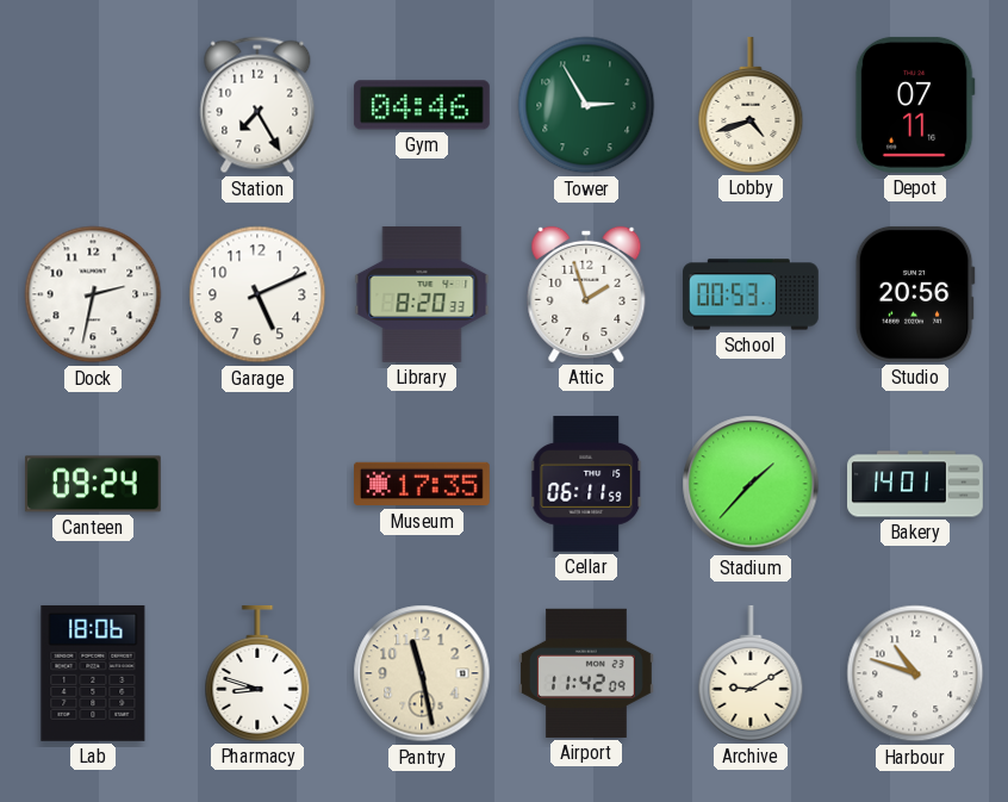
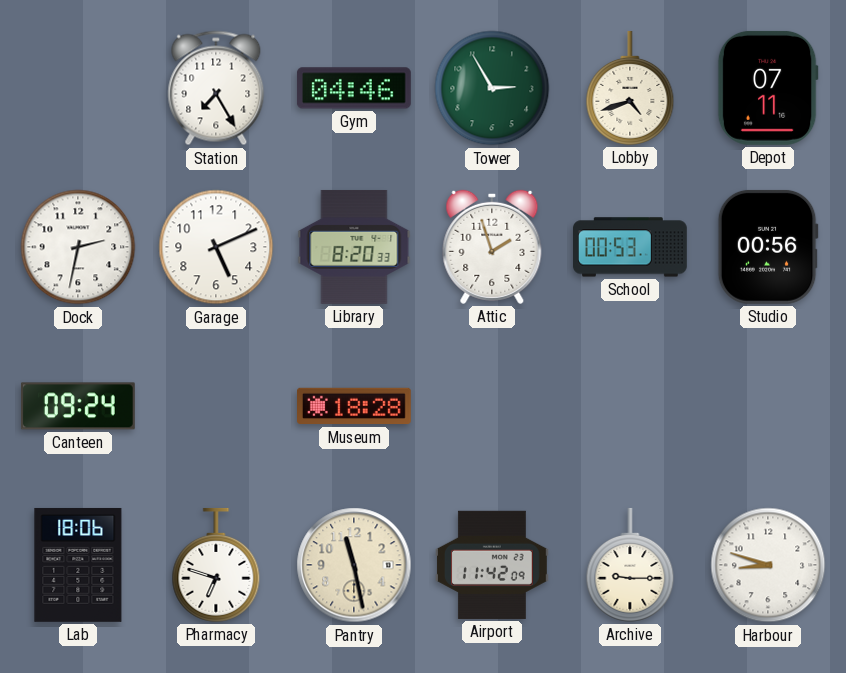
Studio: 20:56 -> 00:56 (768, 247)
Museum: 17:35 -> 18:28 (355, 406)
Cellar: 06:11 -> none (586, 484)
Stadium: 1:37 -> none (751, 484)
Bakery: 14:01 -> none (916, 484)
Pharmacy: 8:48 -> 6:48 (216, 565)
Archive: 9:10 -> 9:15 (630, 565)
Harbour: 10:48 -> 8:48 (768, 565)
